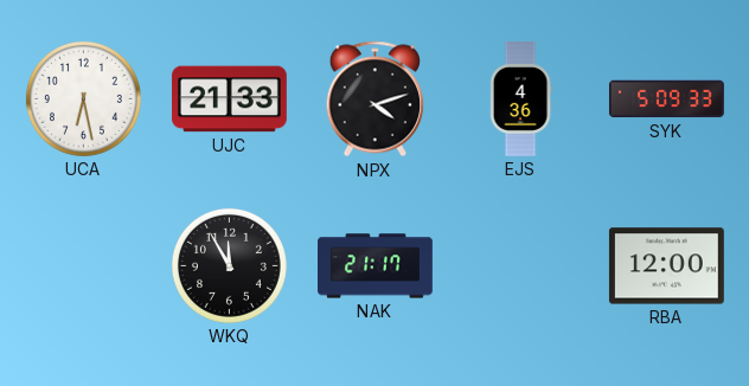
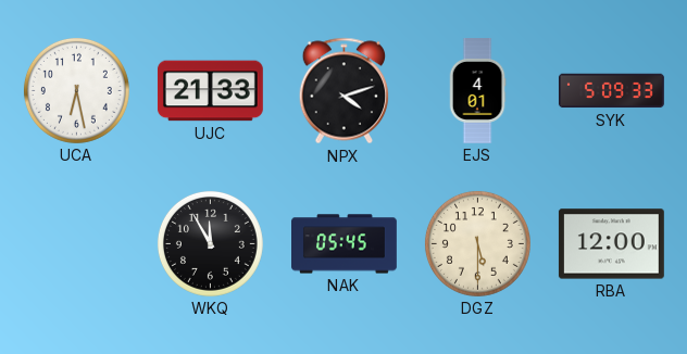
EJS: 4:36 -> 4:01 (477, 91)
NAK: 21:17 -> 05:45 (345, 244)
DGZ: none -> 5:30 (477, 243)
